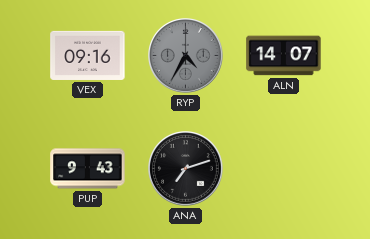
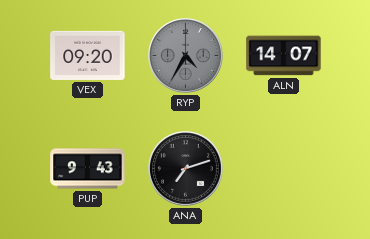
VEX: 09:16 -> 09:20 (88, 55)
